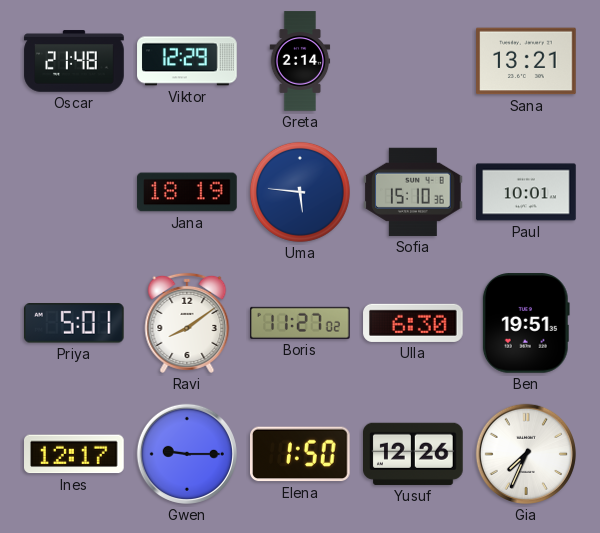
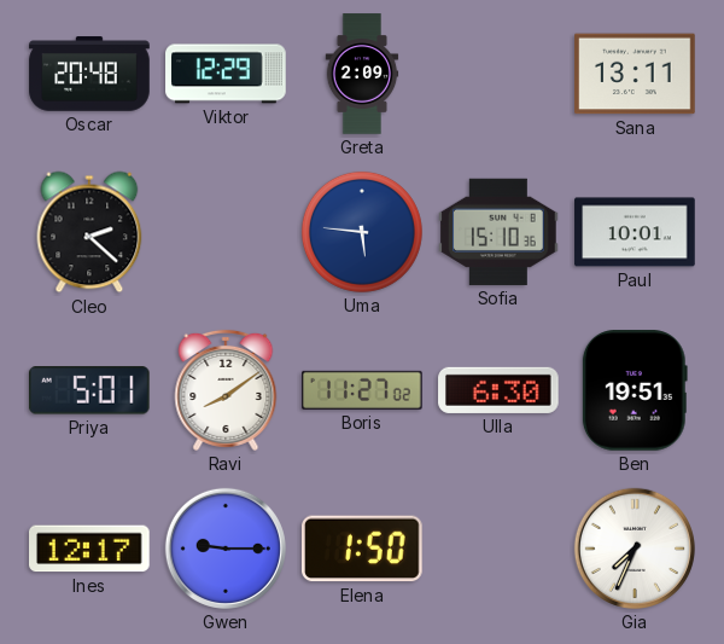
Oscar: 21:48 -> 20:48 (89, 74)
Greta: 2:14 -> 2:09 (362, 74)
Sana: 13:21 -> 13:11 (635, 74)
Cleo: none -> 2:22 (89, 232)
Jana: 18:19 -> none (187, 192)
Yusuf: 12:26 -> none (414, 454)
